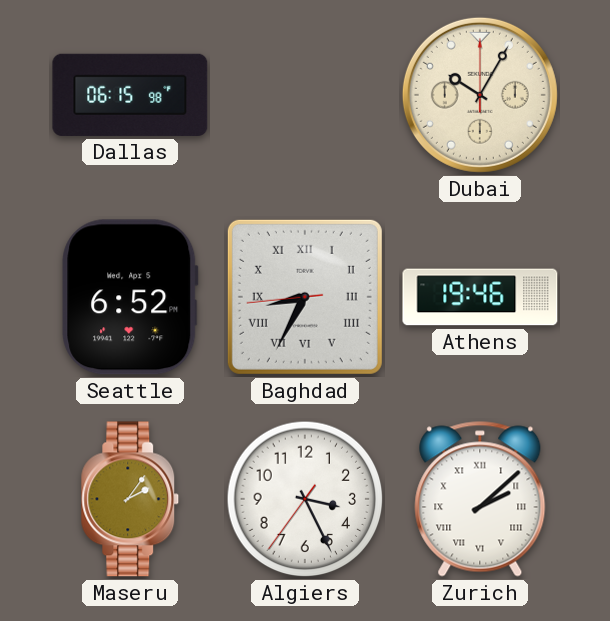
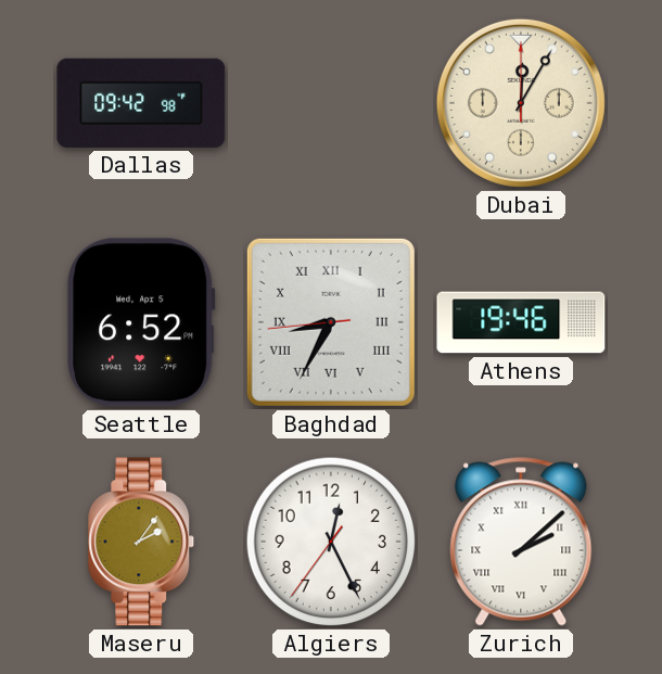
Dallas: 06:15 -> 09:42 (141, 103)
Dubai: 10:05 -> 12:05 (521, 103)
Algiers: 3:25 -> 12:25 (331, 542)
